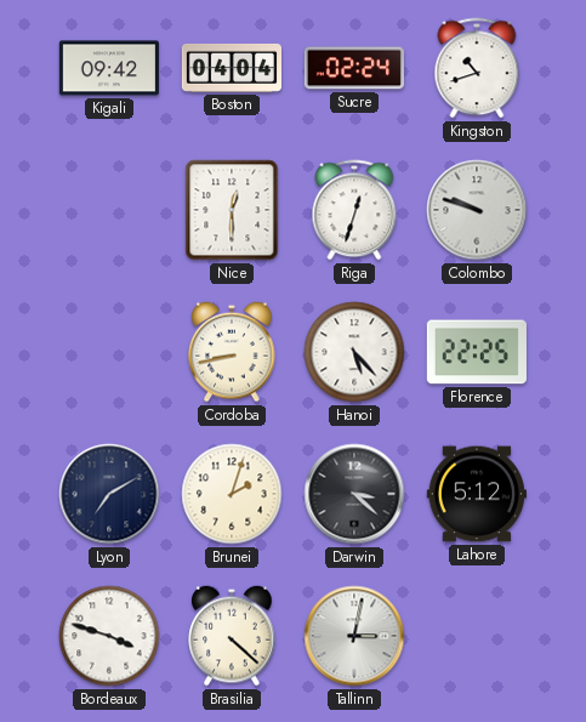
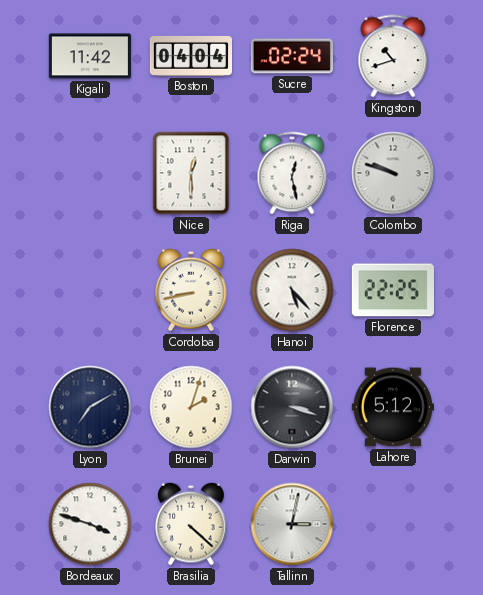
Kigali: 09:42 -> 11:42 (90, 56)
Riga: 12:33 -> 12:28 (292, 173)
Darwin: 3:22 -> 3:18 (292, 407)
